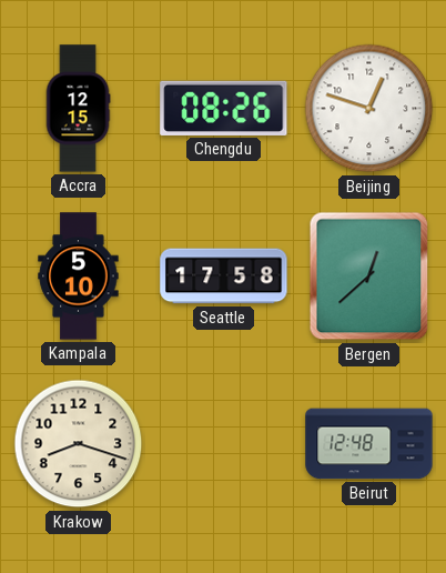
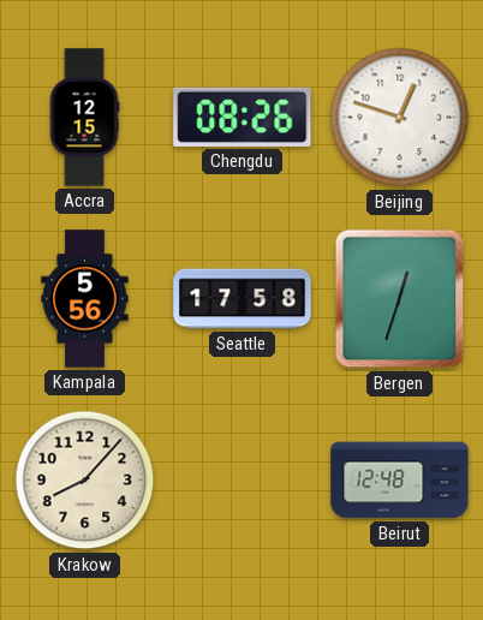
Kampala: 5:10 -> 5:56 (85, 299)
Bergen: 12:38 -> 12:33 (400, 299)
Krakow: 8:18 -> 8:07 (85, 481)
